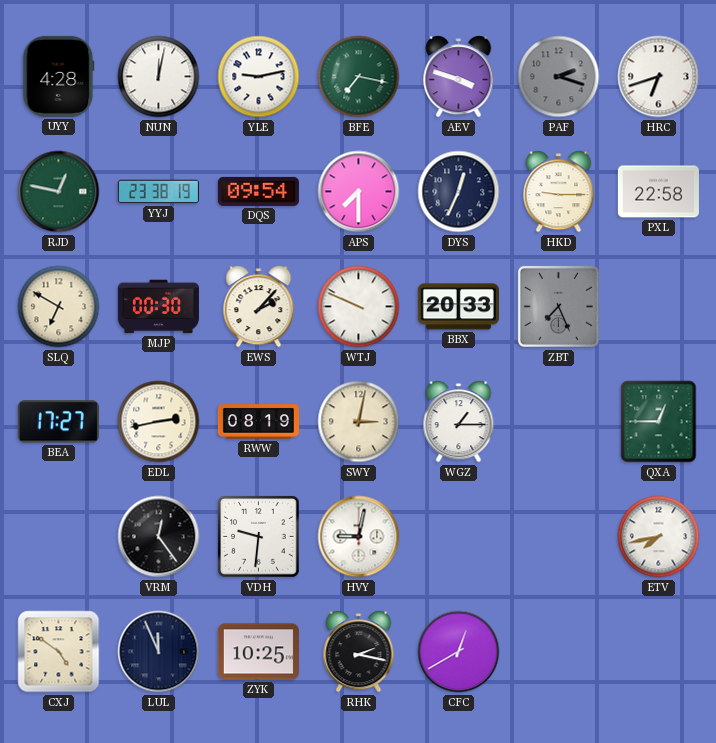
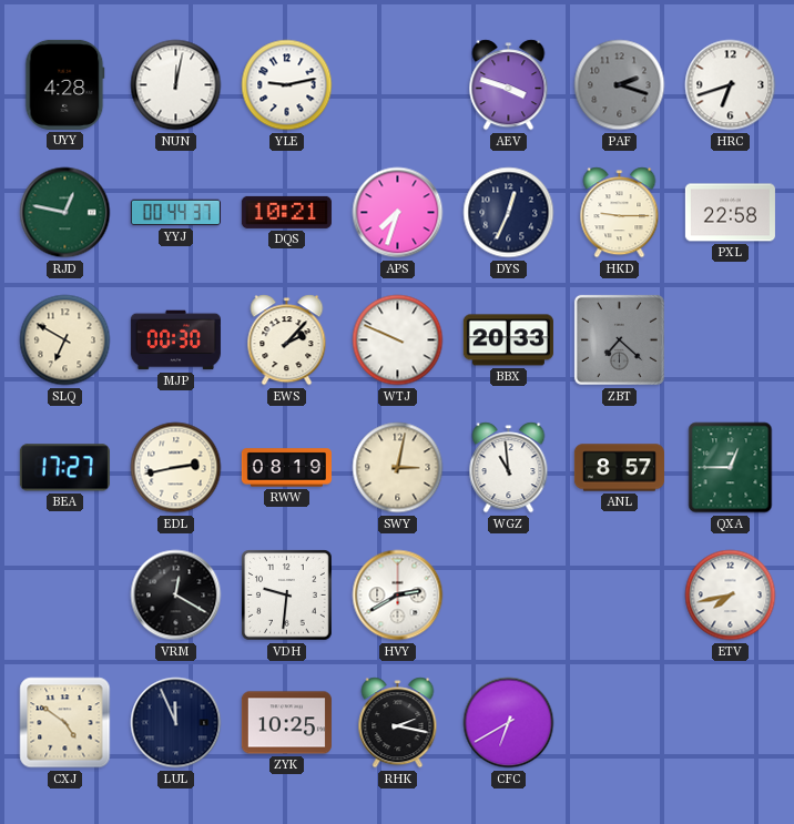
BFE: 7:17 -> none (359, 77)
YYJ: 23:38 -> 00:44 (175, 213)
DQS: 09:54 -> 10:21 (286, 212)
APS: 7:30 -> 7:33 (398, 213)
ZBT: 7:26 -> 7:22 (619, 339)
WGZ: 1:15 -> 10:59 (509, 468)
ANL: none -> 8:57 (619, 468)
VRM: 12:24 -> 12:20 (176, 596)
HVY: 9:02 -> 2:40 (398, 596)
CFC: 12:40 -> 6:40 (509, 723)
